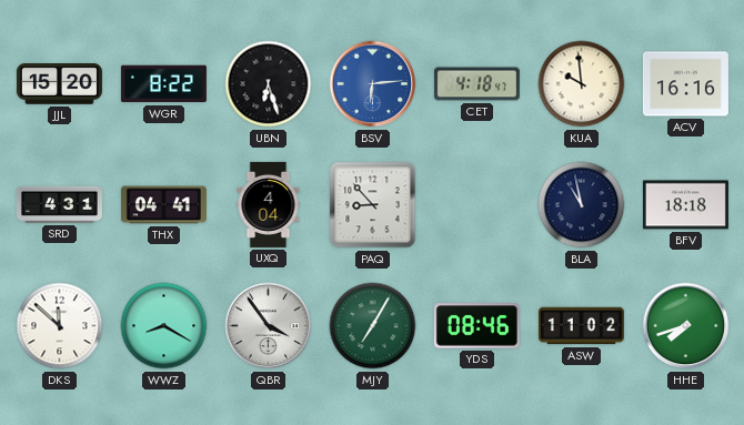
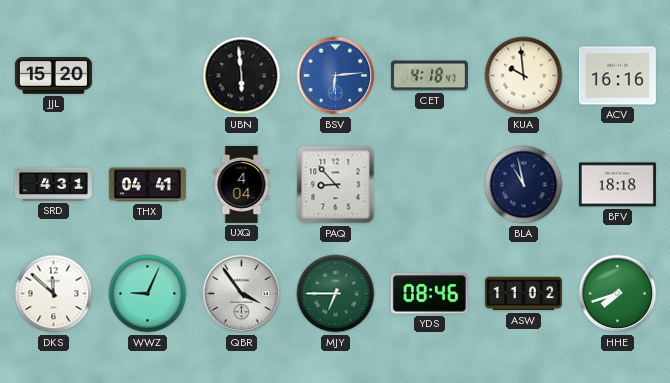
WGR: 8:22 -> none (163, 84)
UBN: 6:27 -> 5:59 (242, 76)
WWZ: 8:20 -> 9:04 (148, 294)
MJY: 7:05 -> 6:45 (336, 294)
